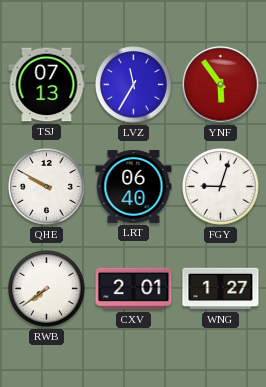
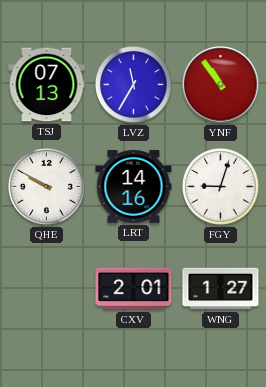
YNF: 5:54 -> 10:54 (221, 85)
LRT: 06:40 -> 14:16 (134, 186)
RWB: 7:39 -> none (47, 289)
